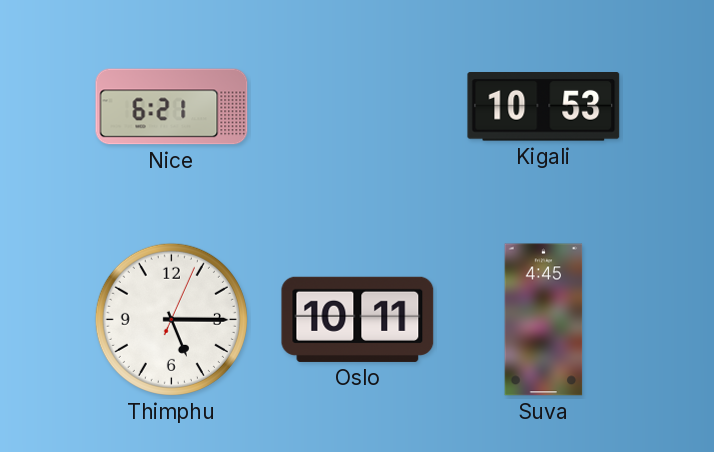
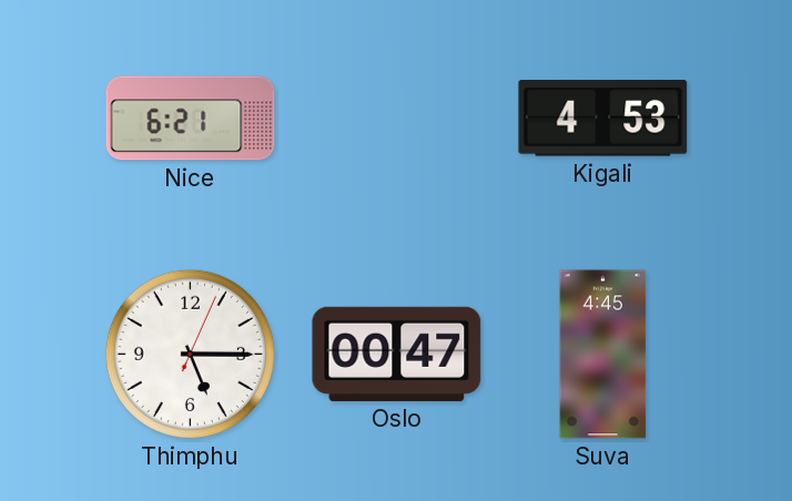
Kigali: 10:53 -> 4:53 (603, 119)
Oslo: 10:11 -> 00:47 (397, 354)
